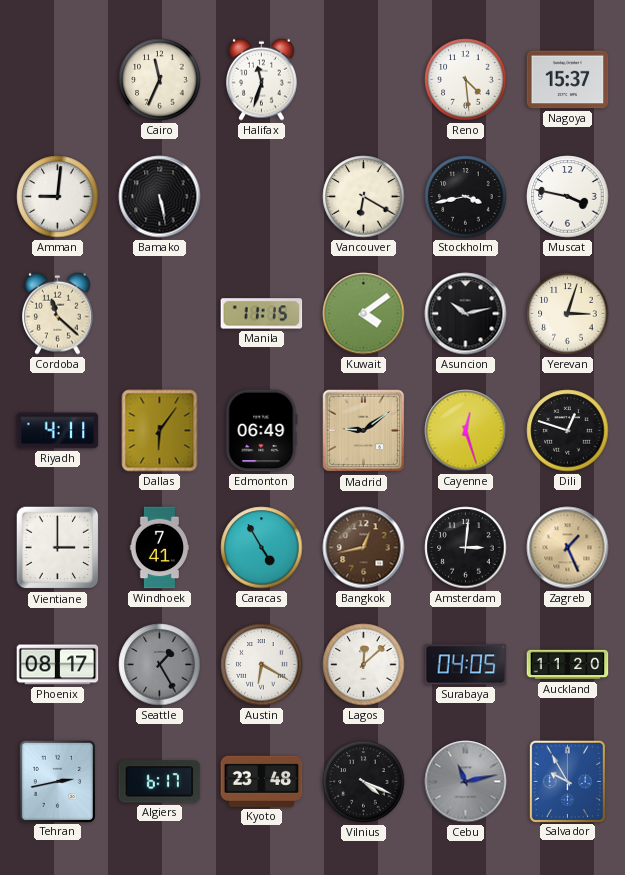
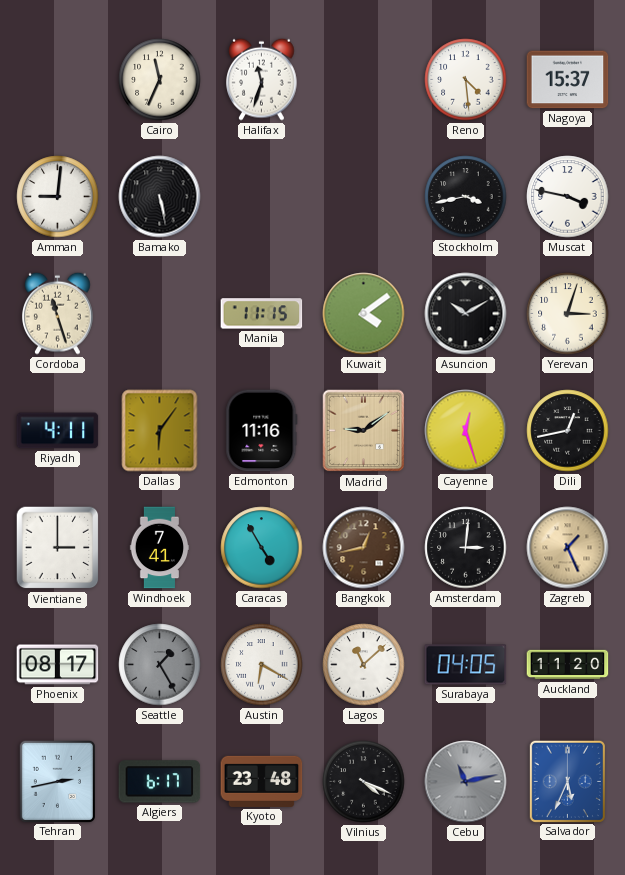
Vancouver: 6:20 -> none (364, 197)
Cordoba: 11:22 -> 11:27 (58, 313)
Asuncion: 10:13 -> 10:10 (466, 314)
Edmonton: 06:49 -> 11:16 (262, 431)
Dili: 12:48 -> 12:43 (568, 431)
Lagos: 12:08 -> 11:08 (364, 665)
Salvador: 9:55 -> 5:34 (567, 781)
